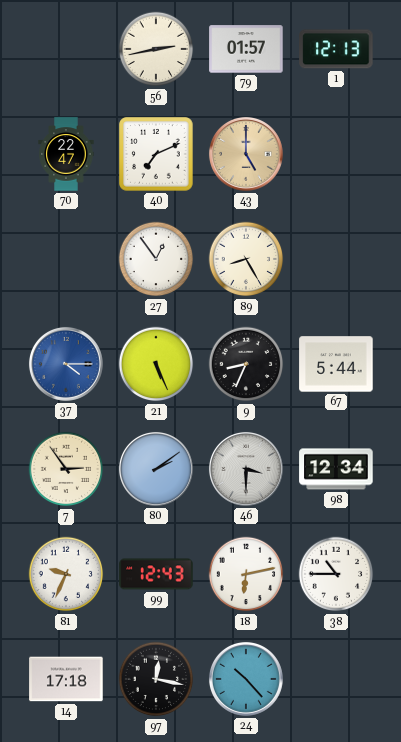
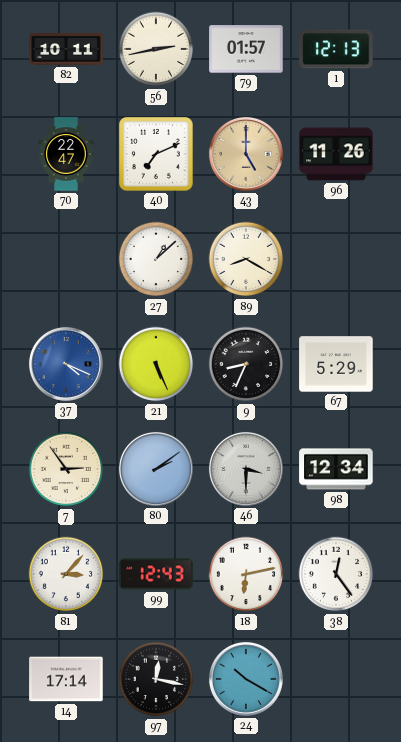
82: none -> 10:11 (66, 49)
96: none -> 11:26 (336, 154)
27: 12:54 -> 1:08 (156, 259)
89: 8:25 -> 8:20 (246, 259)
37: 4:15 -> 4:19 (66, 364)
67: 5:44 -> 5:29 (336, 364)
81: 9:34 -> 3:07 (66, 574)
38: 10:45 -> 12:24 (336, 574)
14: 17:18 -> 17:14 (66, 679)
24: 10:23 -> 10:20 (246, 679)
